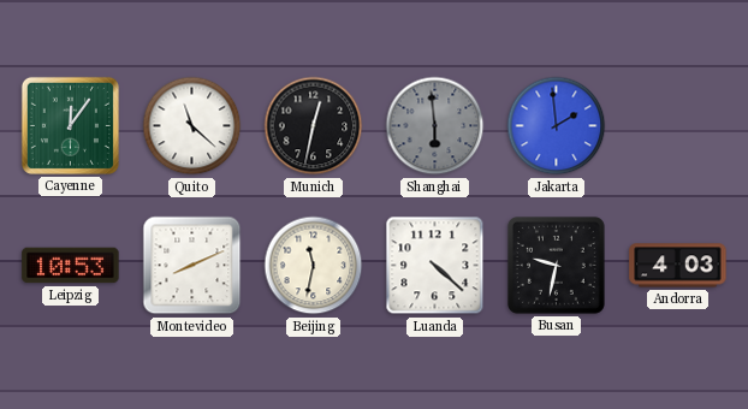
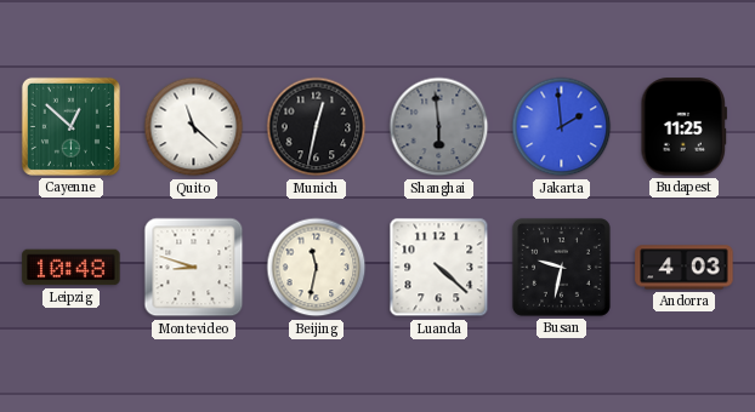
Cayenne: 12:06 -> 12:52 (70, 126)
Budapest: none -> 11:25 (685, 127)
Leipzig: 10:53 -> 10:48 (72, 268)
Montevideo: 8:11 -> 8:48 (194, 268)
